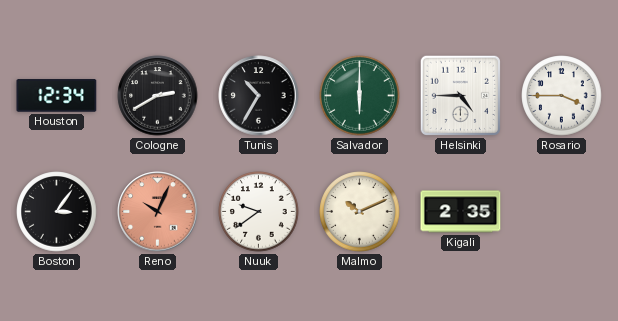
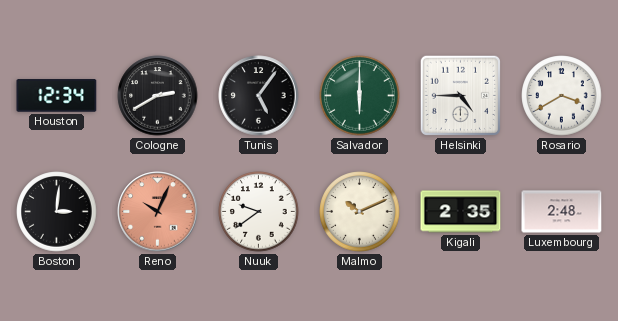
Tunis: 10:35 -> 5:06 (259, 96)
Rosario: 3:45 -> 3:40 (562, 96)
Boston: 3:06 -> 3:01 (57, 212)
Luxembourg: none -> 2:48 (562, 212)
